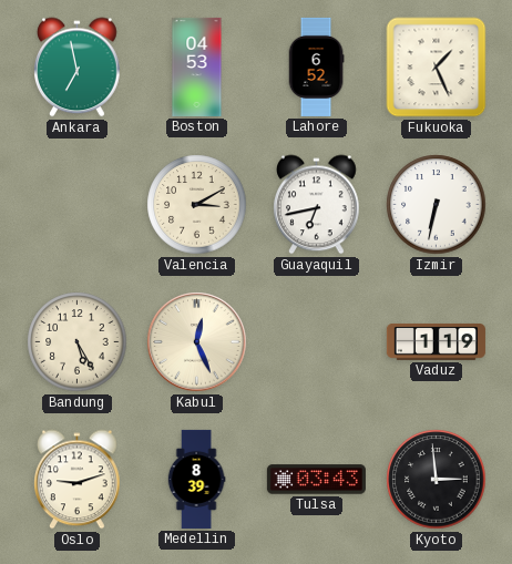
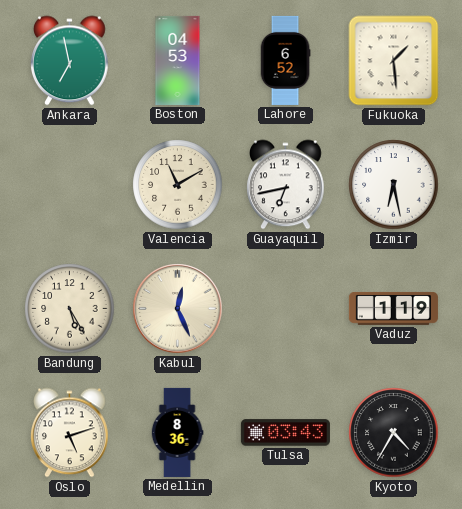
Fukuoka: 1:26 -> 1:29 (394, 61)
Valencia: 3:10 -> 11:10 (178, 185)
Izmir: 6:32 -> 6:28 (394, 185)
Oslo: 9:12 -> 5:12 (70, 433)
Medellin: 8:39 -> 8:36 (177, 432)
Kyoto: 2:59 -> 4:35 (394, 433)
